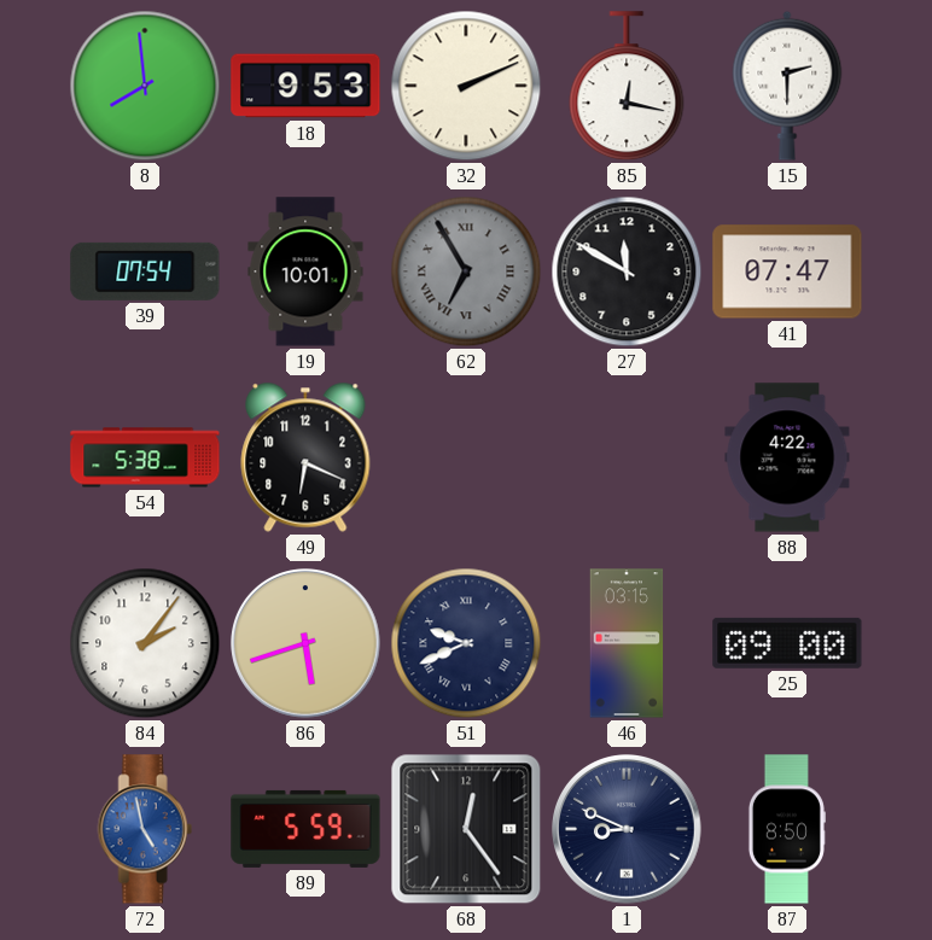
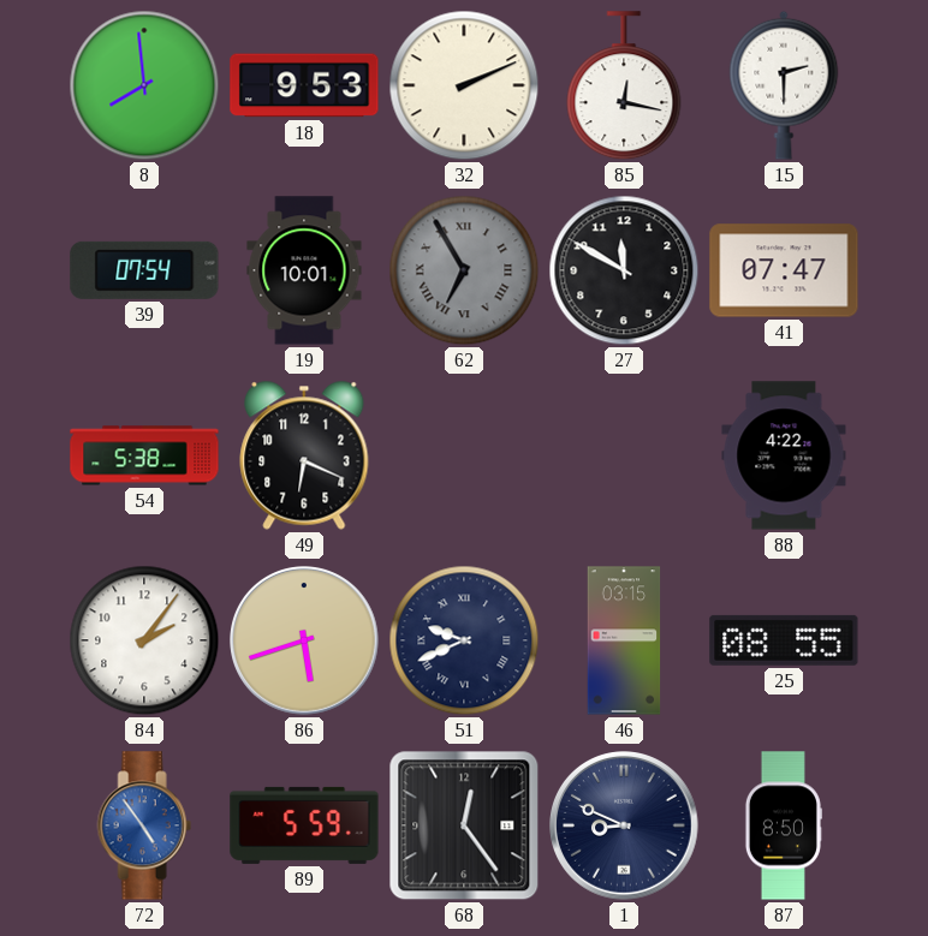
25: 09:00 -> 08:55 (784, 640)
72: 4:58 -> 4:54 (144, 825)
